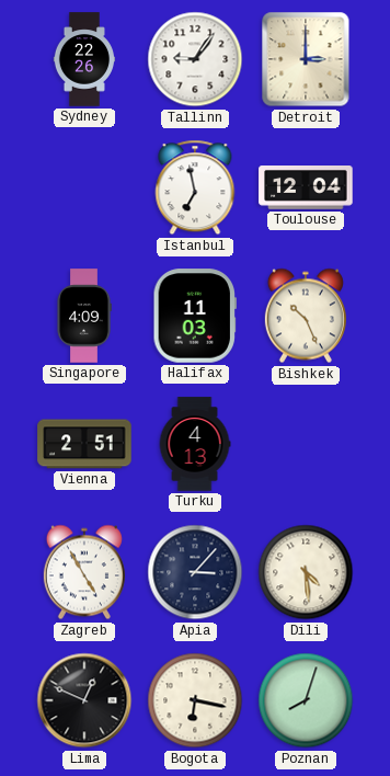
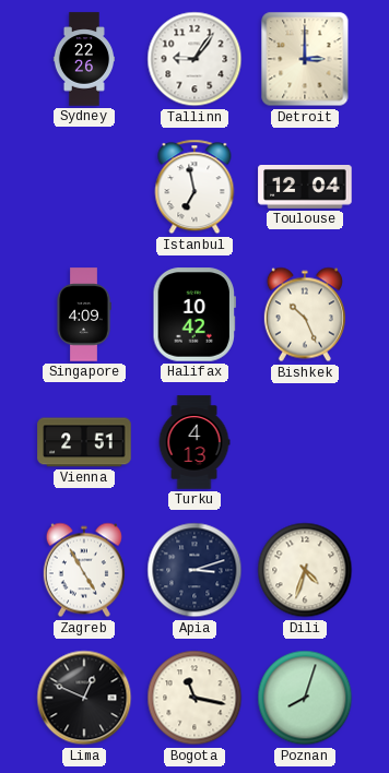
Halifax: 11:03 -> 10:42 (193, 314)
Apia: 3:07 -> 3:12 (194, 570)
Dili: 4:29 -> 4:33 (305, 570)
Bogota: 6:17 -> 11:17 (194, 698)
